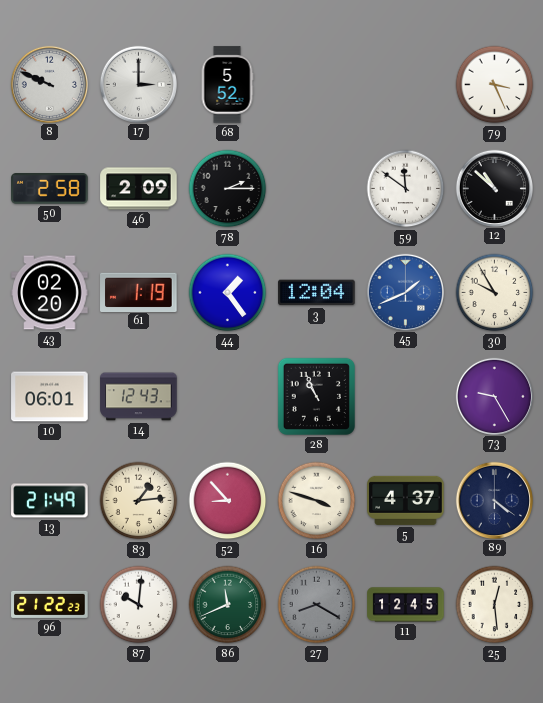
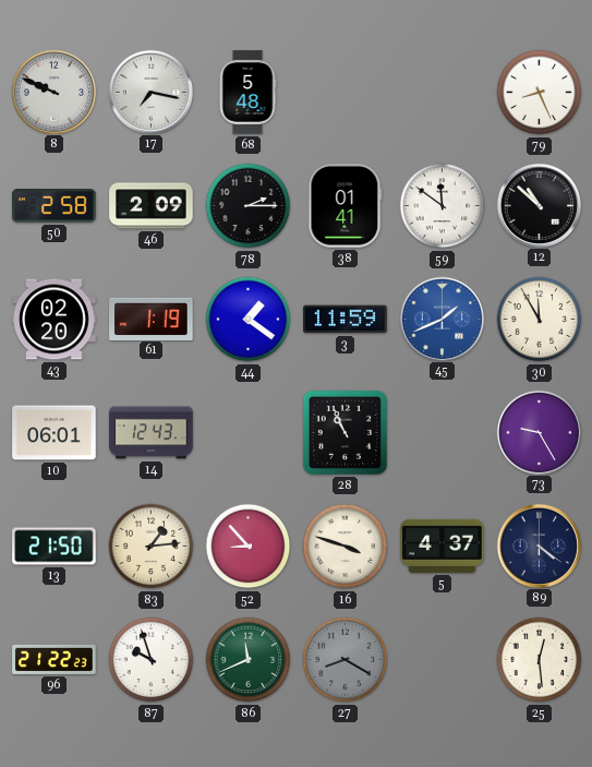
17: 3:00 -> 7:17 (150, 92)
68: 5:52 -> 5:48 (247, 93)
79: 3:26 -> 8:26 (540, 93)
38: none -> 01:41 (346, 206)
44: 1:24 -> 1:21 (249, 320)
3: 12:04 -> 11:59 (346, 320)
30: 9:55 -> 11:55 (540, 320)
13: 21:49 -> 21:50 (55, 547)
87: 10:01 -> 9:57 (152, 660)
11: 12:45 -> none (406, 605)
